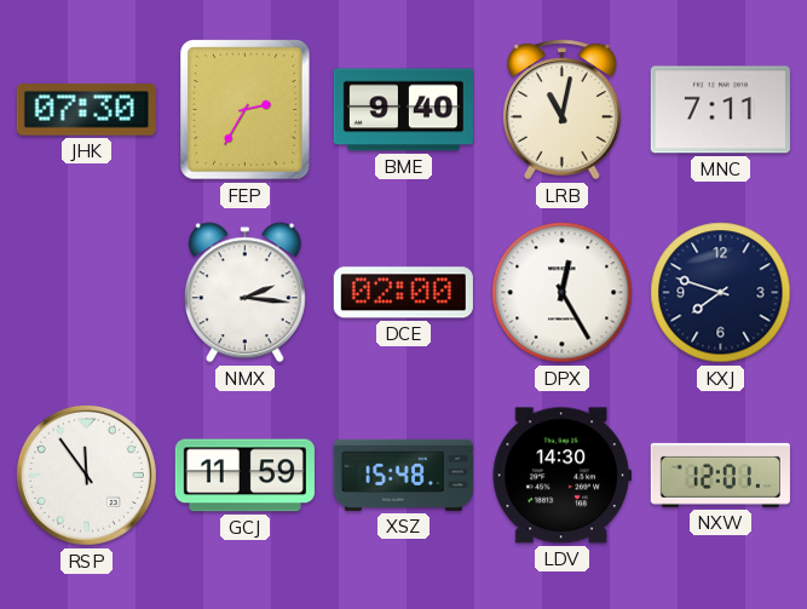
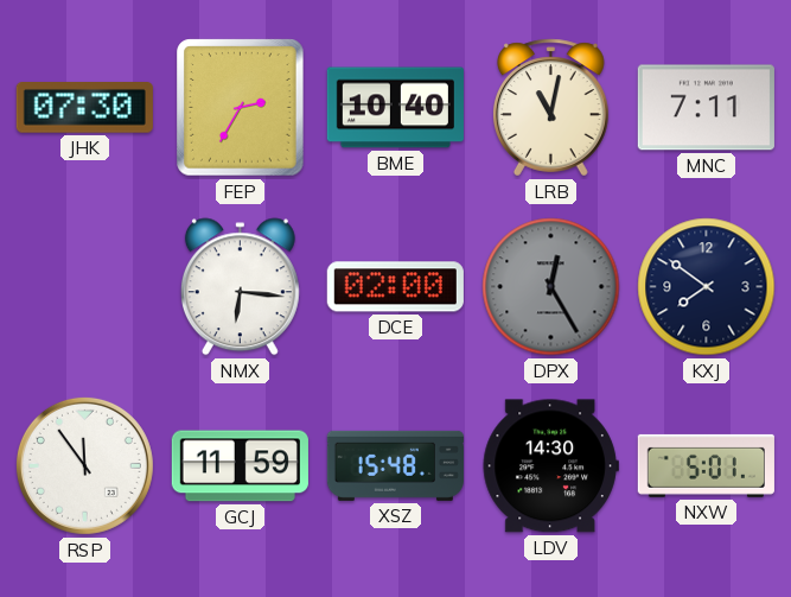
BME: 9:40 -> 10:40 (395, 108)
NMX: 2:16 -> 6:16 (240, 287)
DPX dial: white -> grey (551, 287)
KXJ: 7:48 -> 7:51 (707, 287)
NXW: 12:01 -> 5:01 (706, 465)
